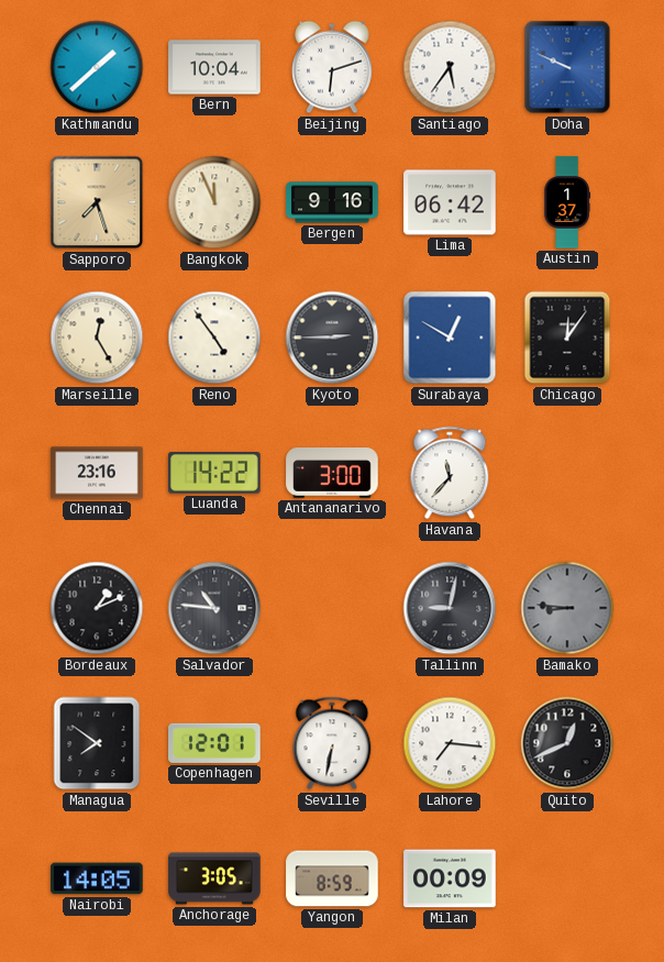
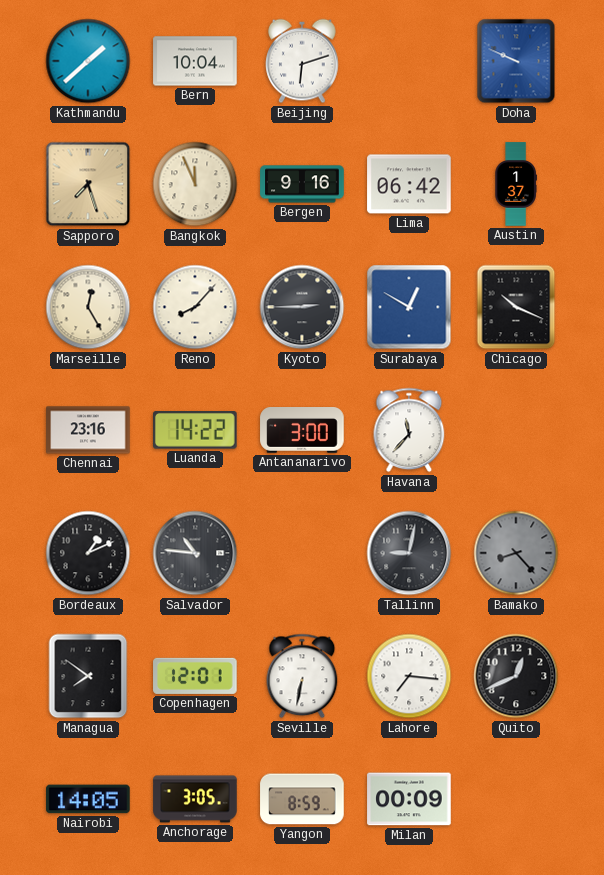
Santiago: 5:36 -> none (450, 67)
Reno: 4:54 -> 8:07 (195, 307)
Chicago: 12:06 -> 10:19 (516, 307)
Bamako: 8:46 -> 8:23 (516, 553)
